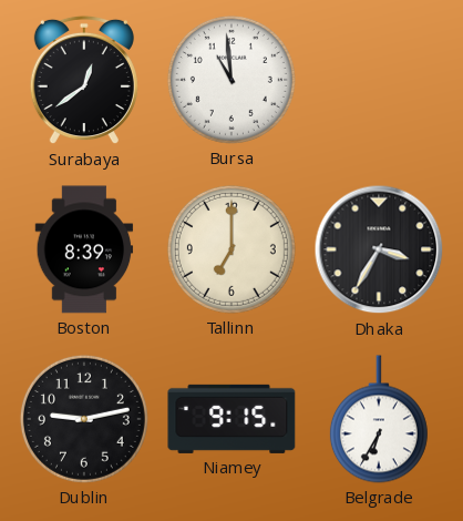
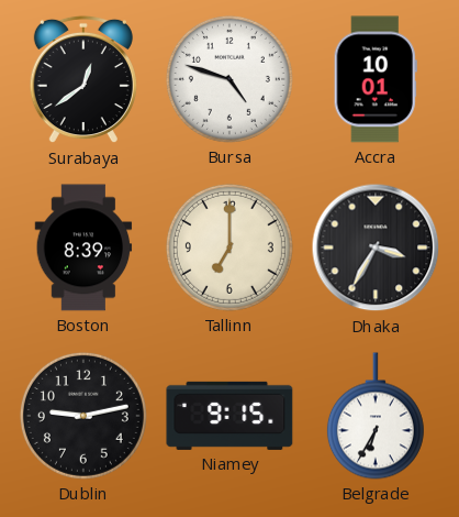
Bursa: 10:59 -> 4:48 (229, 79)
Accra: none -> 10:01 (376, 79)
